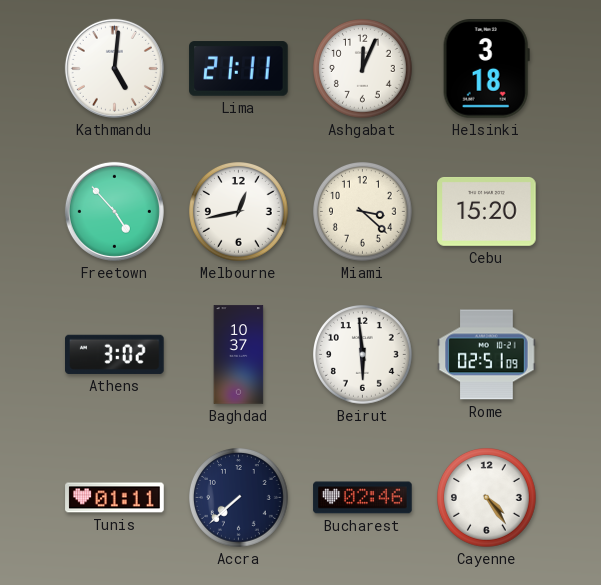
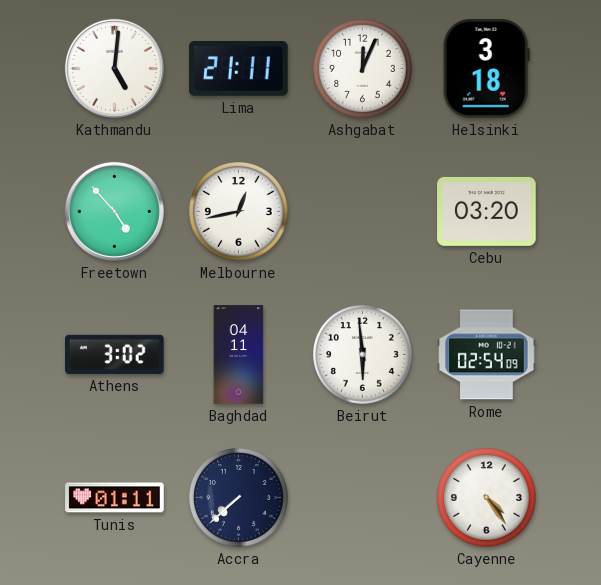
Miami: 3:22 -> none (363, 212)
Cebu: 15:20 -> 03:20 (487, 211)
Baghdad: 10:37 -> 04:11 (239, 355)
Rome: 02:51 -> 02:54 (487, 355)
Bucharest: 02:46 -> none (363, 498)
